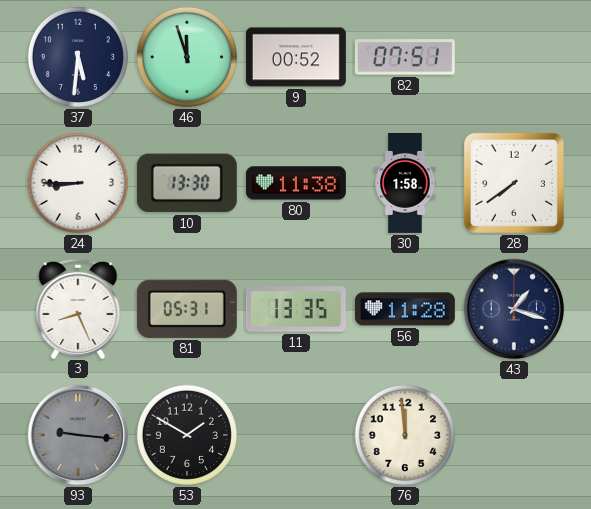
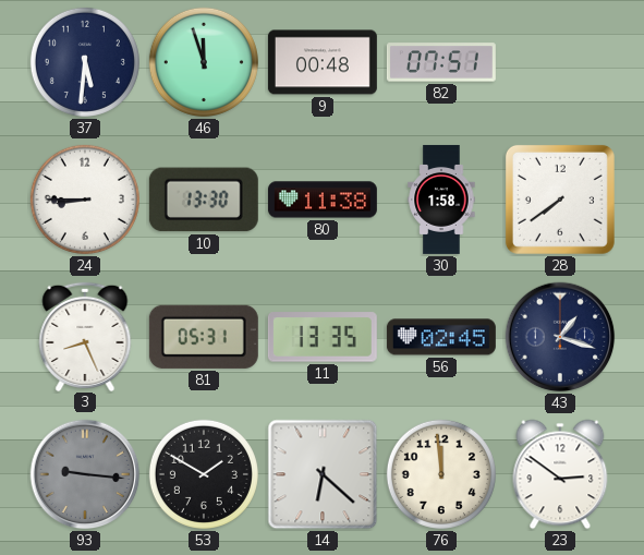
9: 00:52 -> 00:48 (323, 62)
56: 11:28 -> 02:45 (441, 337)
14: none -> 6:22 (323, 474)
23: none -> 2:51 (560, 474)
